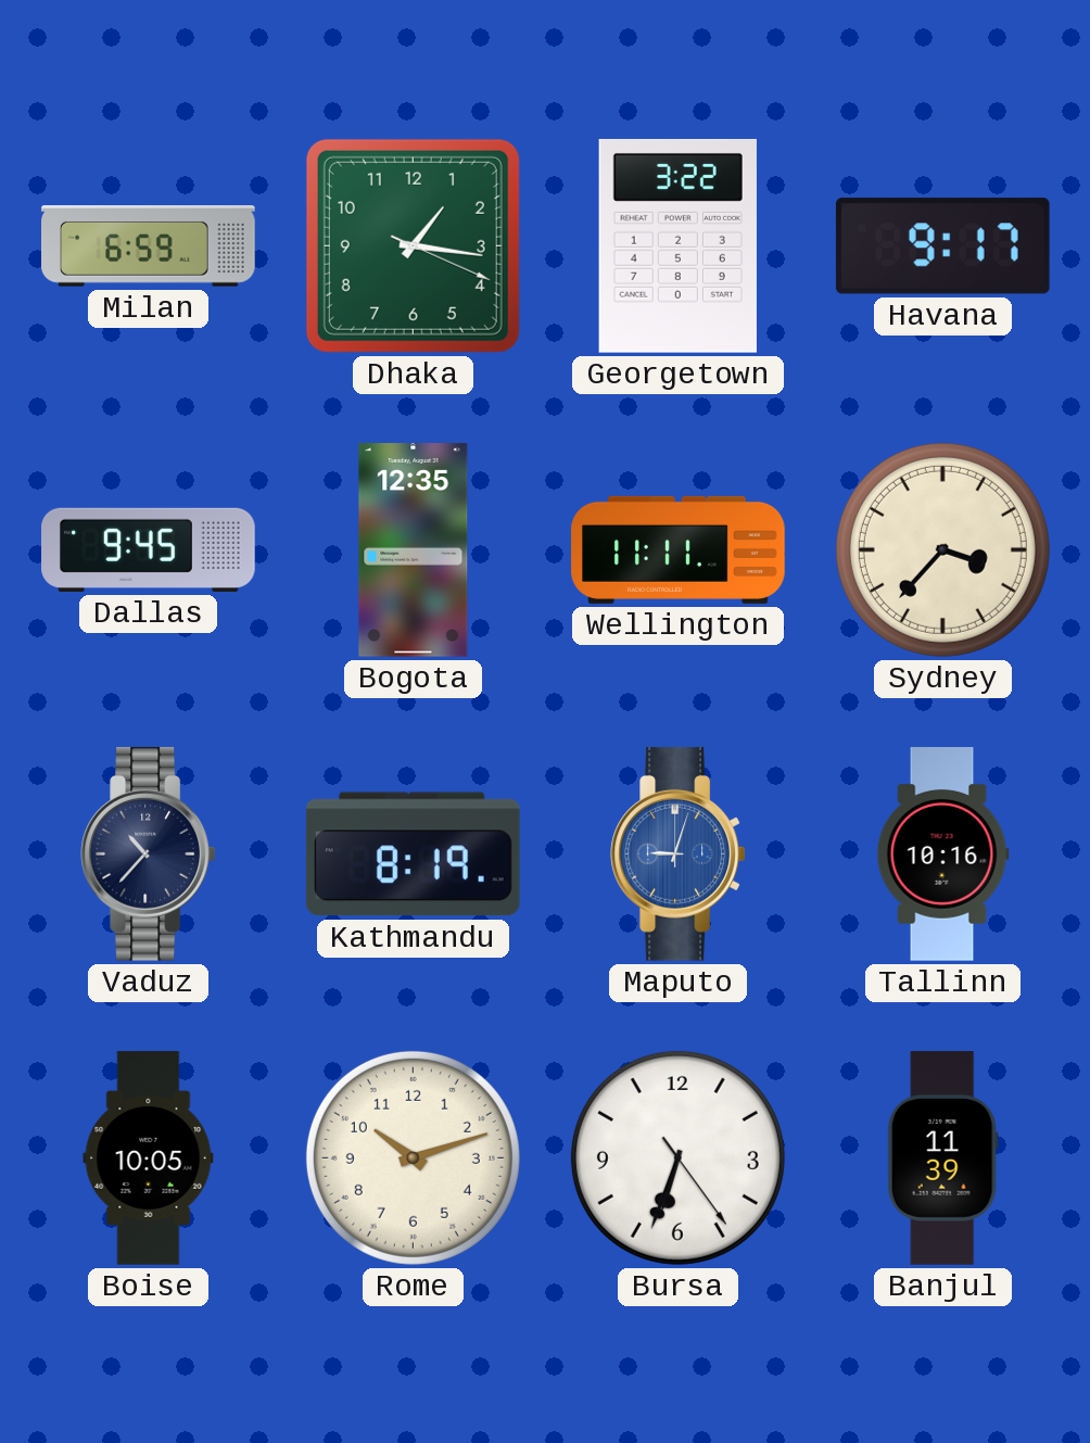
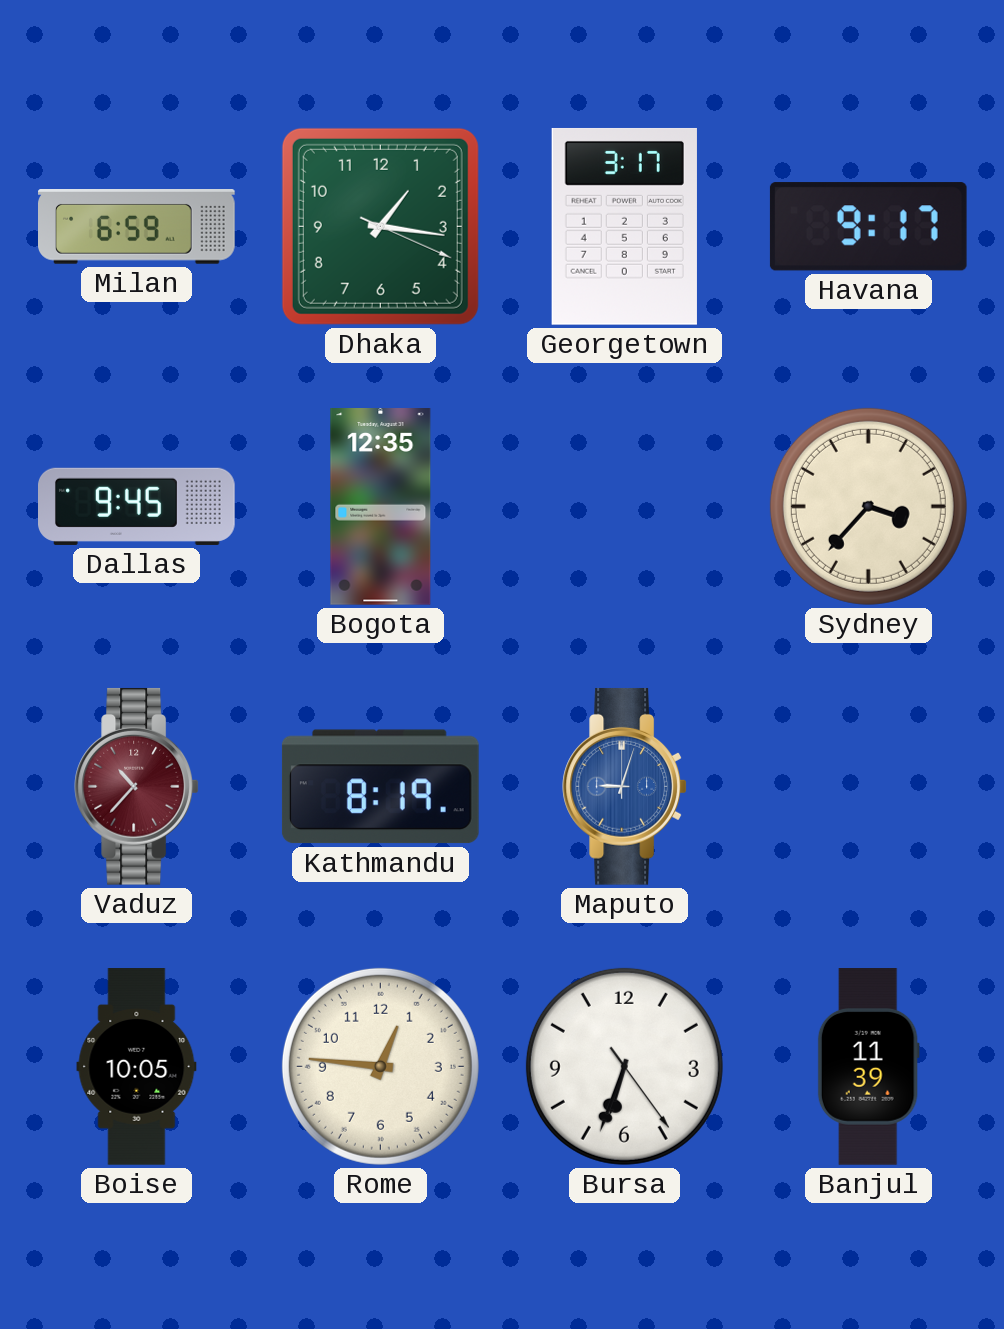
Georgetown: 3:22 -> 3:17 (624, 226)
Wellington: 11:11 -> none (679, 549)
Vaduz dial: navy -> burgundy (136, 786)
Tallinn: 10:16 -> none (942, 855)
Rome: 10:12 -> 12:46 (380, 1066)
